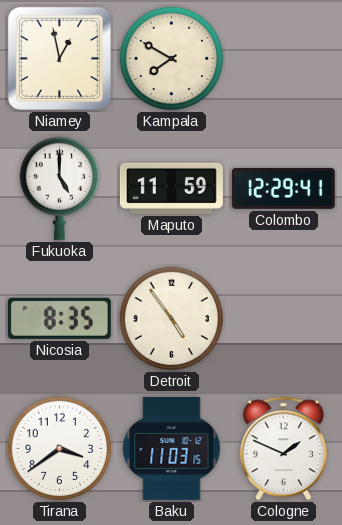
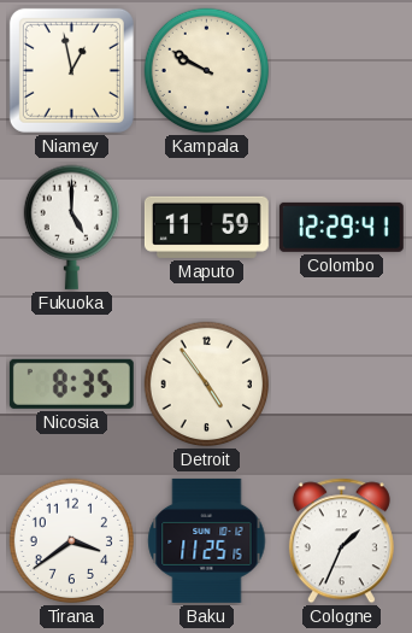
Kampala: 7:50 -> 9:50 (207, 71)
Baku: 11:03 -> 11:25 (207, 540)
Cologne: 1:49 -> 1:34 (341, 541)
